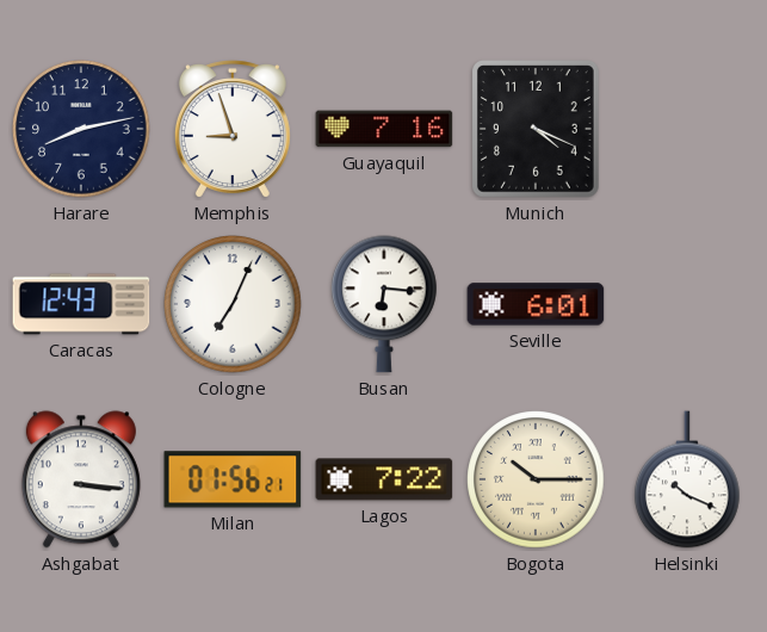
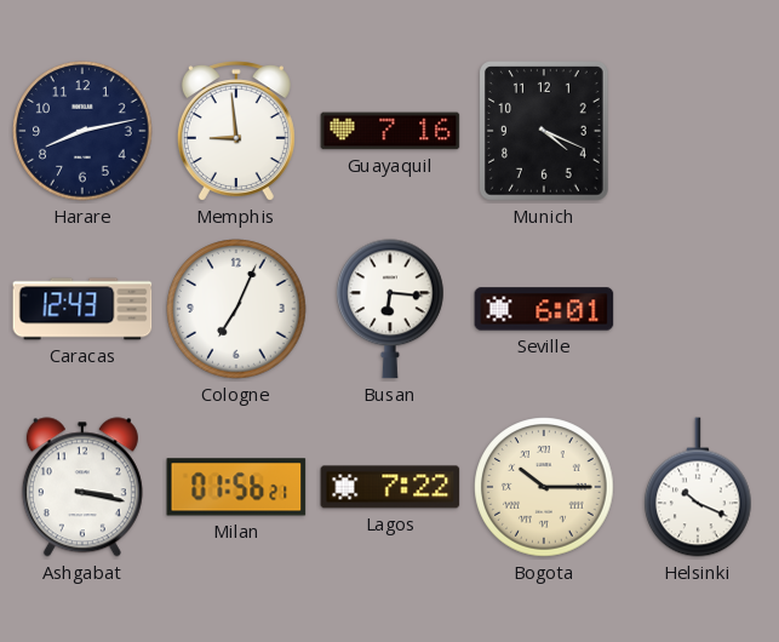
Memphis: 8:57 -> 8:59 (236, 131)
Ashgabat: 3:16 -> 3:17 (82, 487)
